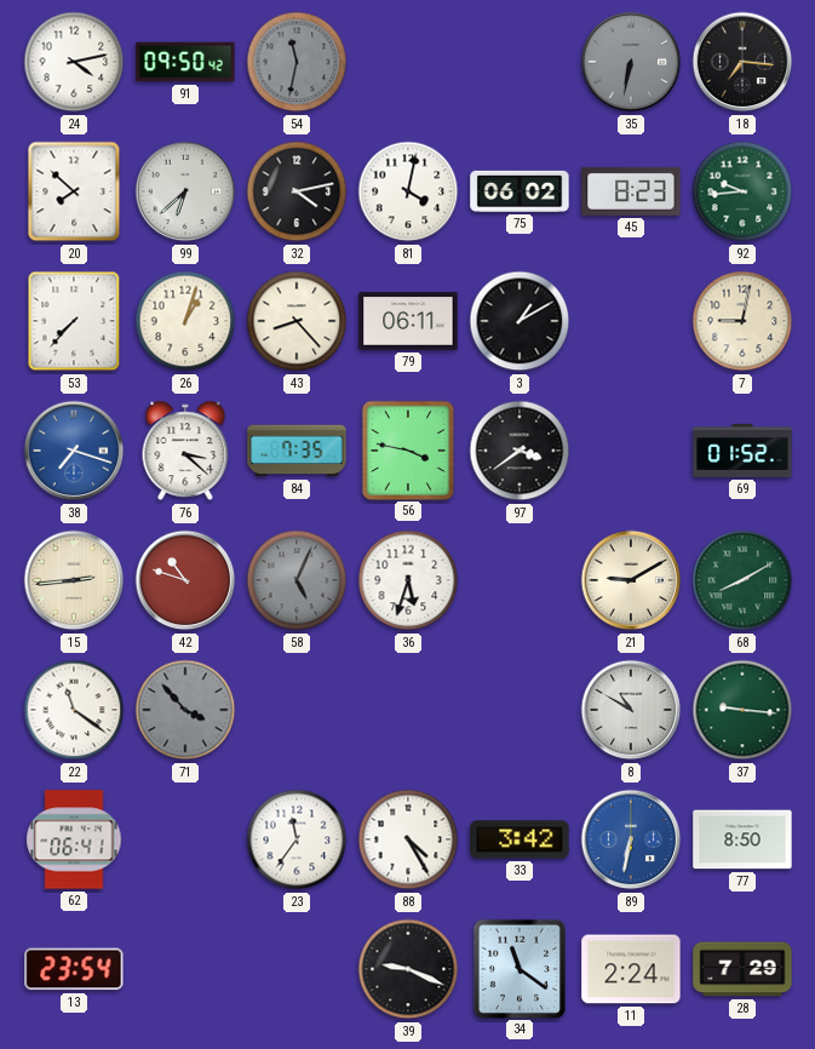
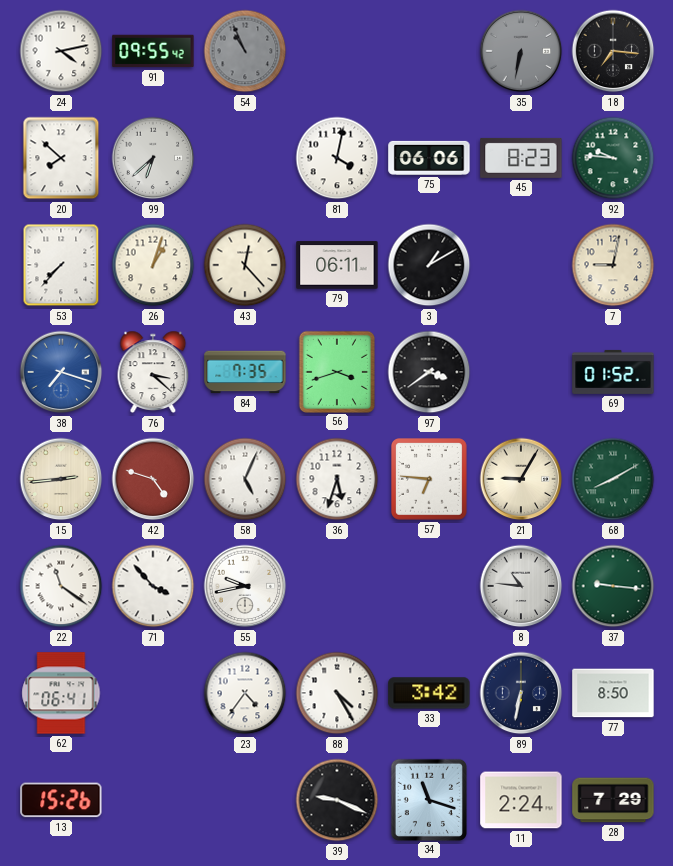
91: 09:50 -> 09:55 (153, 51)
54: 11:32 -> 10:56 (245, 51)
32: 4:13 -> none (297, 191)
75: 06:02 -> 06:06 (429, 158)
92: 9:44 -> 9:46 (613, 158)
43: 8:23 -> 12:23 (245, 265)
56: 3:47 -> 3:42 (336, 371)
42: 10:48 -> 4:48 (153, 479)
58 dial: grey -> white (245, 479)
57: none -> 6:46 (430, 480)
21: 9:10 -> 9:05 (521, 479)
71 dial: grey -> white (153, 586)
55: none -> 9:43 (245, 586)
8: 10:50 -> 10:46 (521, 586)
23: 11:36 -> 4:36 (245, 693)
89 dial: blue -> navy (521, 693)
13: 23:54 -> 15:26 (61, 800)
34: 11:21 -> 11:18 (428, 799)
